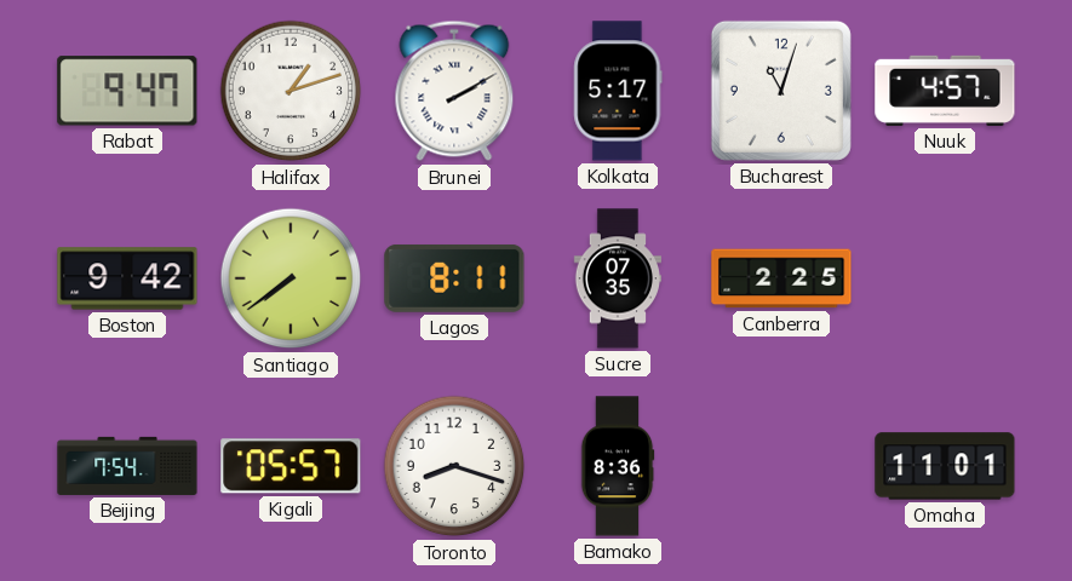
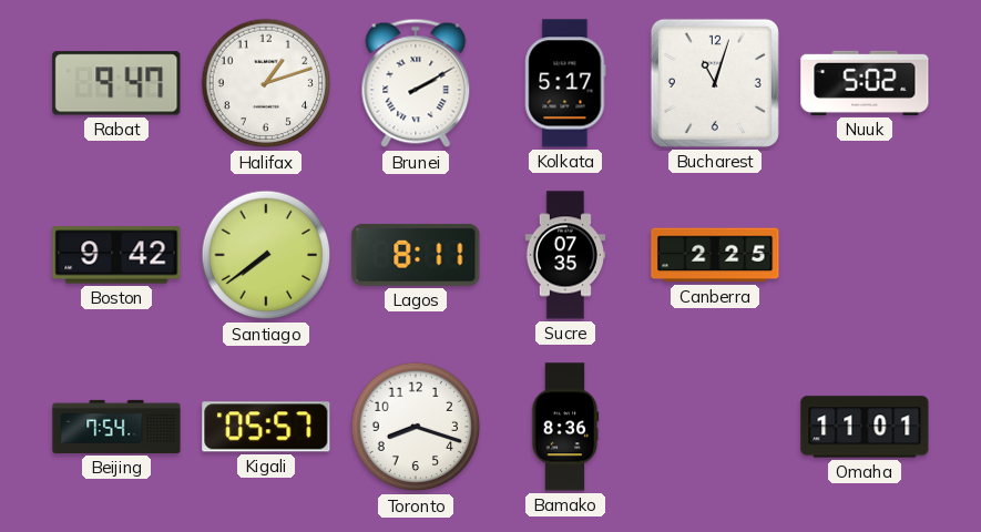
Nuuk: 4:57 -> 5:02 (865, 83)
